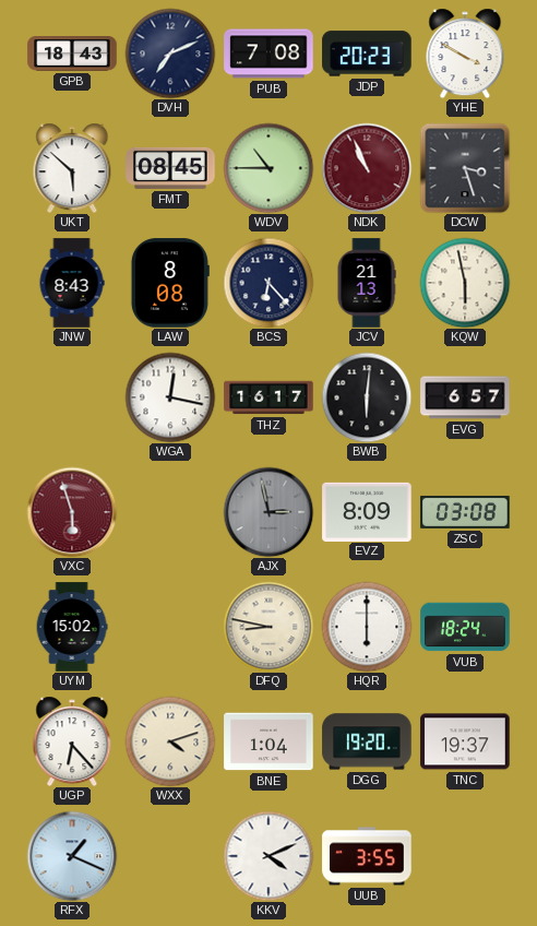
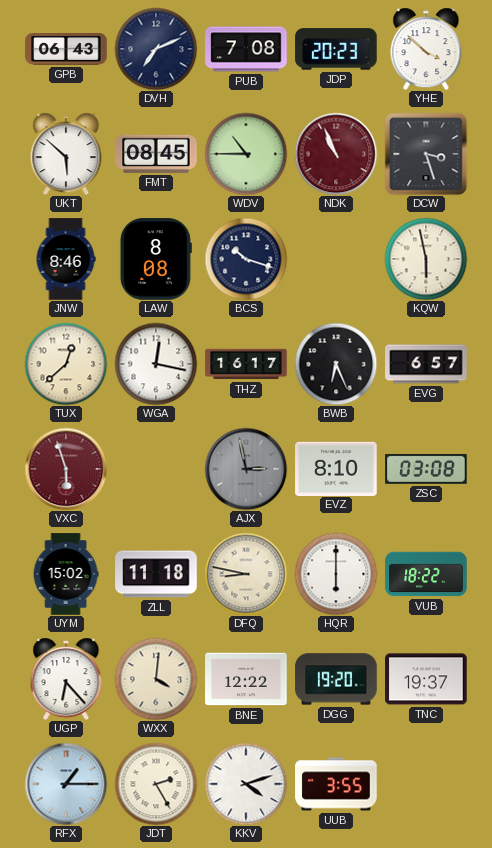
GPB: 18:43 -> 06:43 (66, 50)
YHE: 3:50 -> 3:52 (426, 49)
JNW: 8:43 -> 8:46 (66, 259)
BCS: 6:23 -> 10:18 (246, 259)
JCV: 21:13 -> none (367, 283)
TUX: none -> 12:38 (66, 364)
BWB: 6:01 -> 6:26 (336, 364)
EVZ: 8:09 -> 8:10 (336, 468)
ZLL: none -> 11:18 (156, 574)
VUB: 18:24 -> 18:22 (426, 574)
WXX: 4:12 -> 4:01 (156, 679)
BNE: 1:04 -> 12:22 (246, 679)
RFX: 1:19 -> 1:15 (66, 784)
JDT: none -> 2:25 (156, 784)
KKV: 4:11 -> 4:12 (246, 784)
